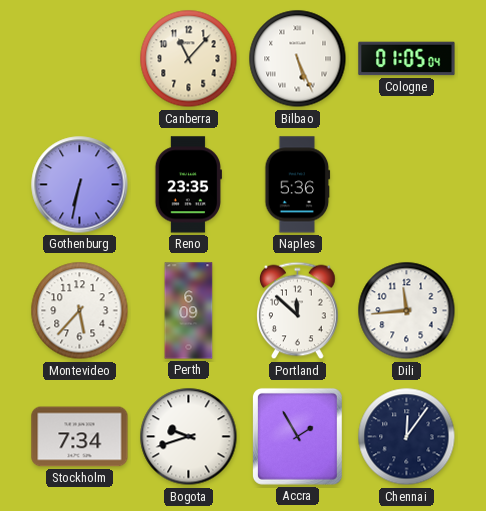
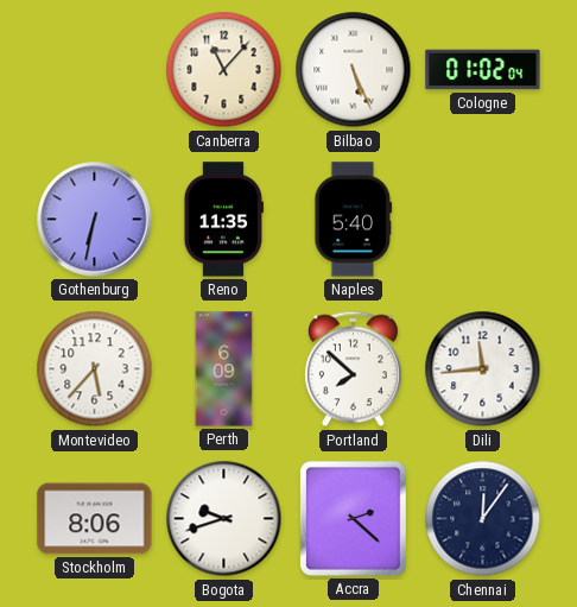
Cologne: 01:05 -> 01:02 (483, 70)
Reno: 23:35 -> 11:35 (223, 220)
Naples: 5:36 -> 5:40 (354, 220)
Portland: 11:52 -> 7:52 (354, 369)
Stockholm: 7:34 -> 8:06 (95, 519)
Accra: 1:55 -> 2:22 (353, 518)
